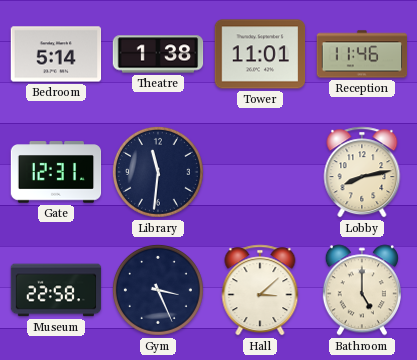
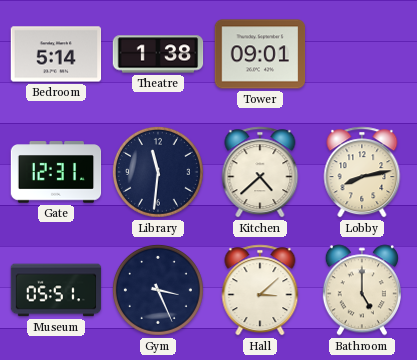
Tower: 11:01 -> 09:01 (260, 54)
Reception: 11:46 -> none (362, 54)
Kitchen: none -> 4:38 (260, 172)
Museum: 22:58 -> 05:51 (56, 290)
